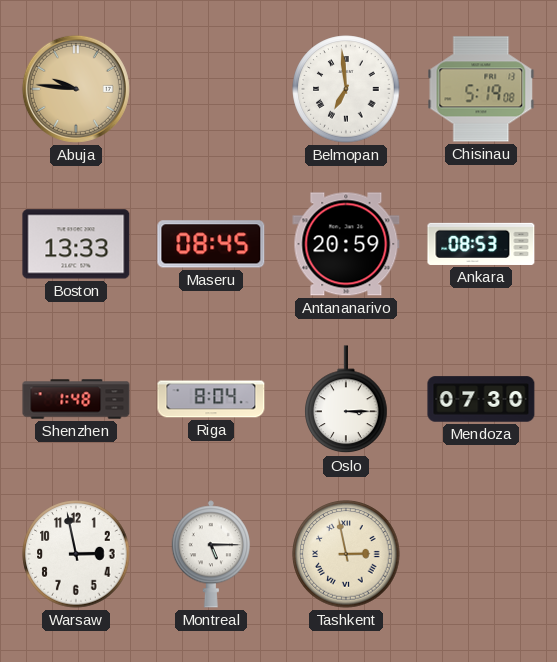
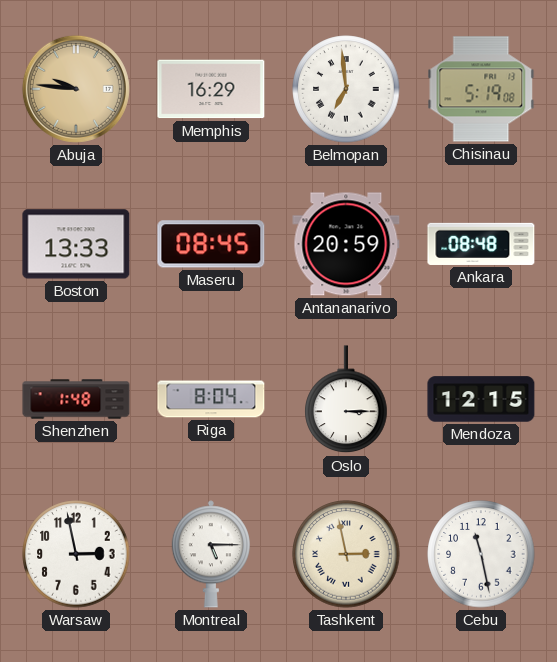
Memphis: none -> 16:29 (211, 89)
Ankara: 08:53 -> 08:48 (481, 244)
Mendoza: 07:30 -> 12:15 (481, 399)
Cebu: none -> 11:28 (481, 554)
